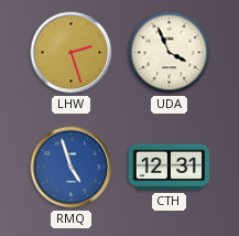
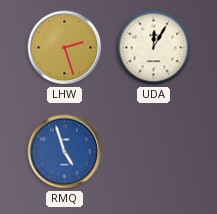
UDA: 3:56 -> 12:05 (154, 48)
CTH: 12:31 -> none (170, 168)
